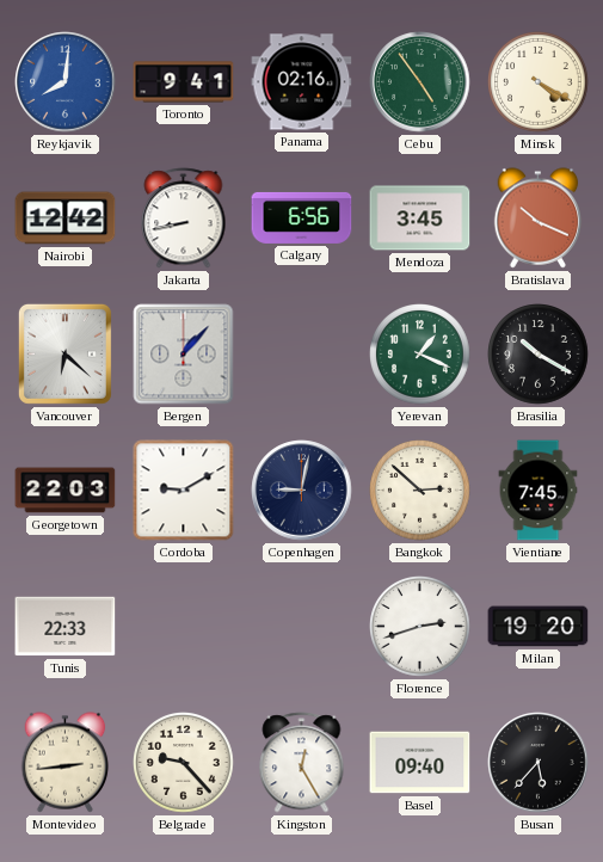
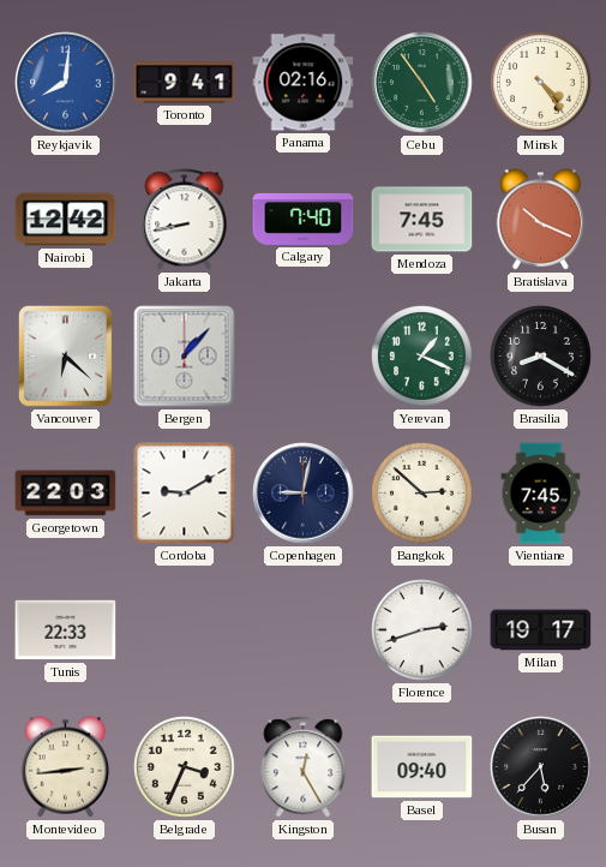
Minsk: 4:20 -> 4:24 (541, 83)
Calgary: 6:56 -> 7:40 (304, 219)
Mendoza: 3:45 -> 7:45 (422, 220)
Brasilia: 10:20 -> 8:20 (541, 357)
Milan: 19:20 -> 19:17 (541, 630)
Belgrade: 9:23 -> 3:34 (185, 767)
